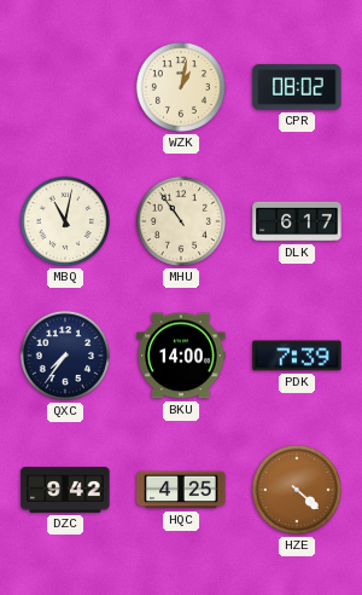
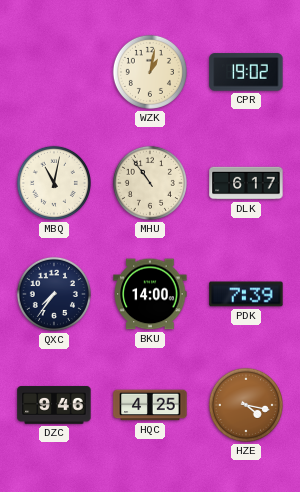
CPR: 08:02 -> 19:02 (246, 72)
DZC: 9:42 -> 9:46 (54, 405)
HZE: 4:22 -> 4:17 (246, 405)
